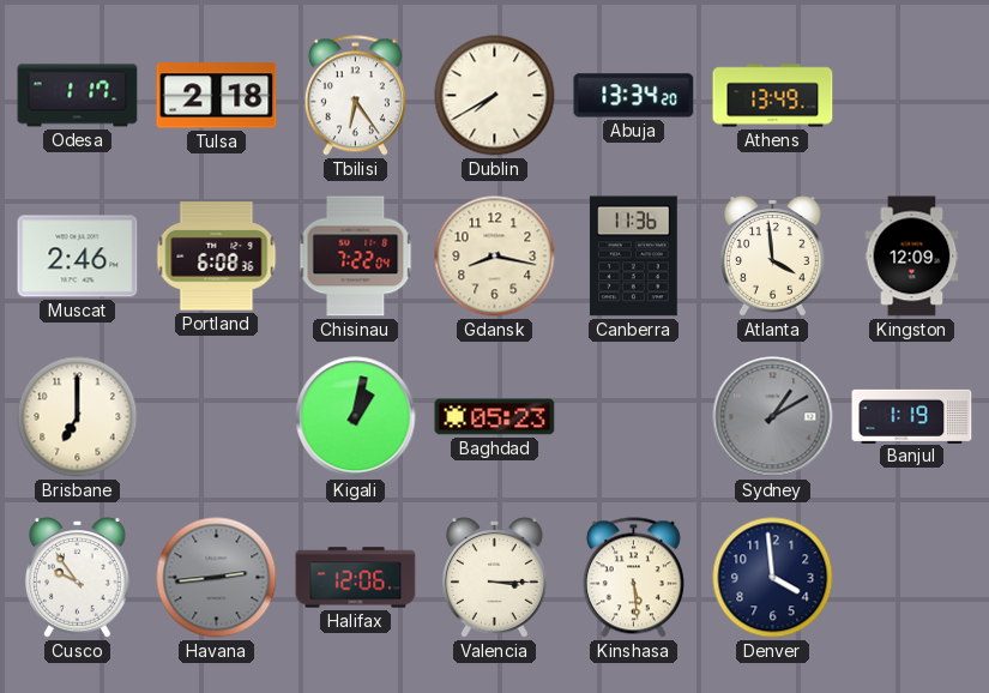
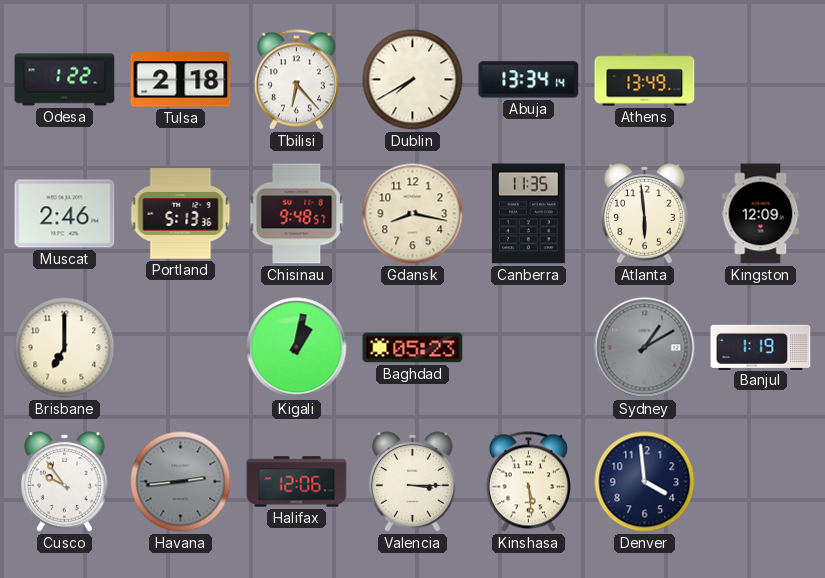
Odesa: 1:17 -> 1:22 (65, 80)
Tbilisi: 6:24 -> 6:23 (296, 80)
Abuja: 13:34:20 -> 13:34:14 (529, 80)
Portland: 6:08 -> 5:13 (181, 214)
Chisinau: 7:22 -> 9:48 (297, 214)
Canberra: 11:36 -> 11:35 (528, 214)
Atlanta: 3:59 -> 5:59 (645, 214)
